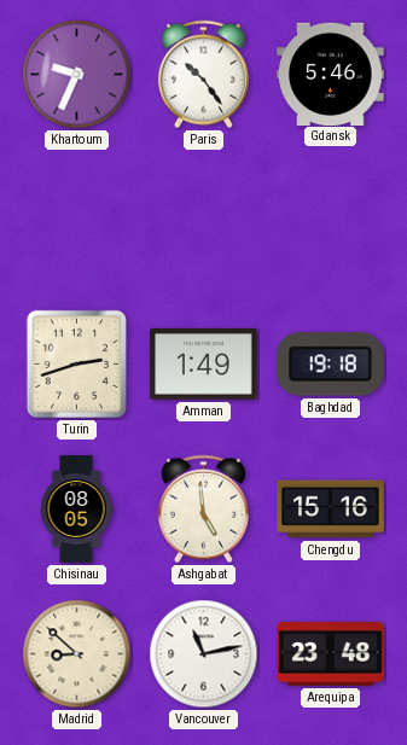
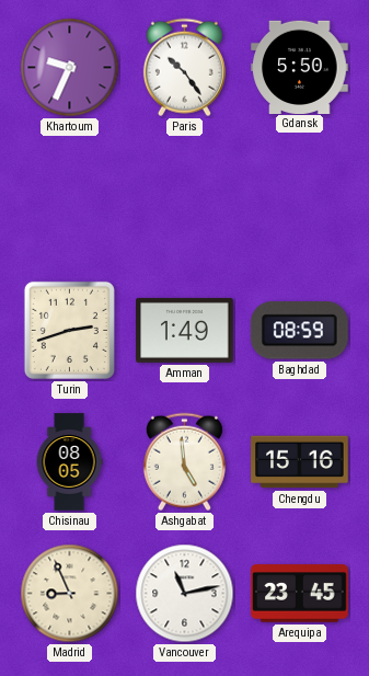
Gdansk: 5:46 -> 5:50 (300, 67)
Baghdad: 19:18 -> 08:59 (299, 331)
Madrid: 8:52 -> 8:56 (70, 594)
Arequipa: 23:48 -> 23:45 (300, 594)
